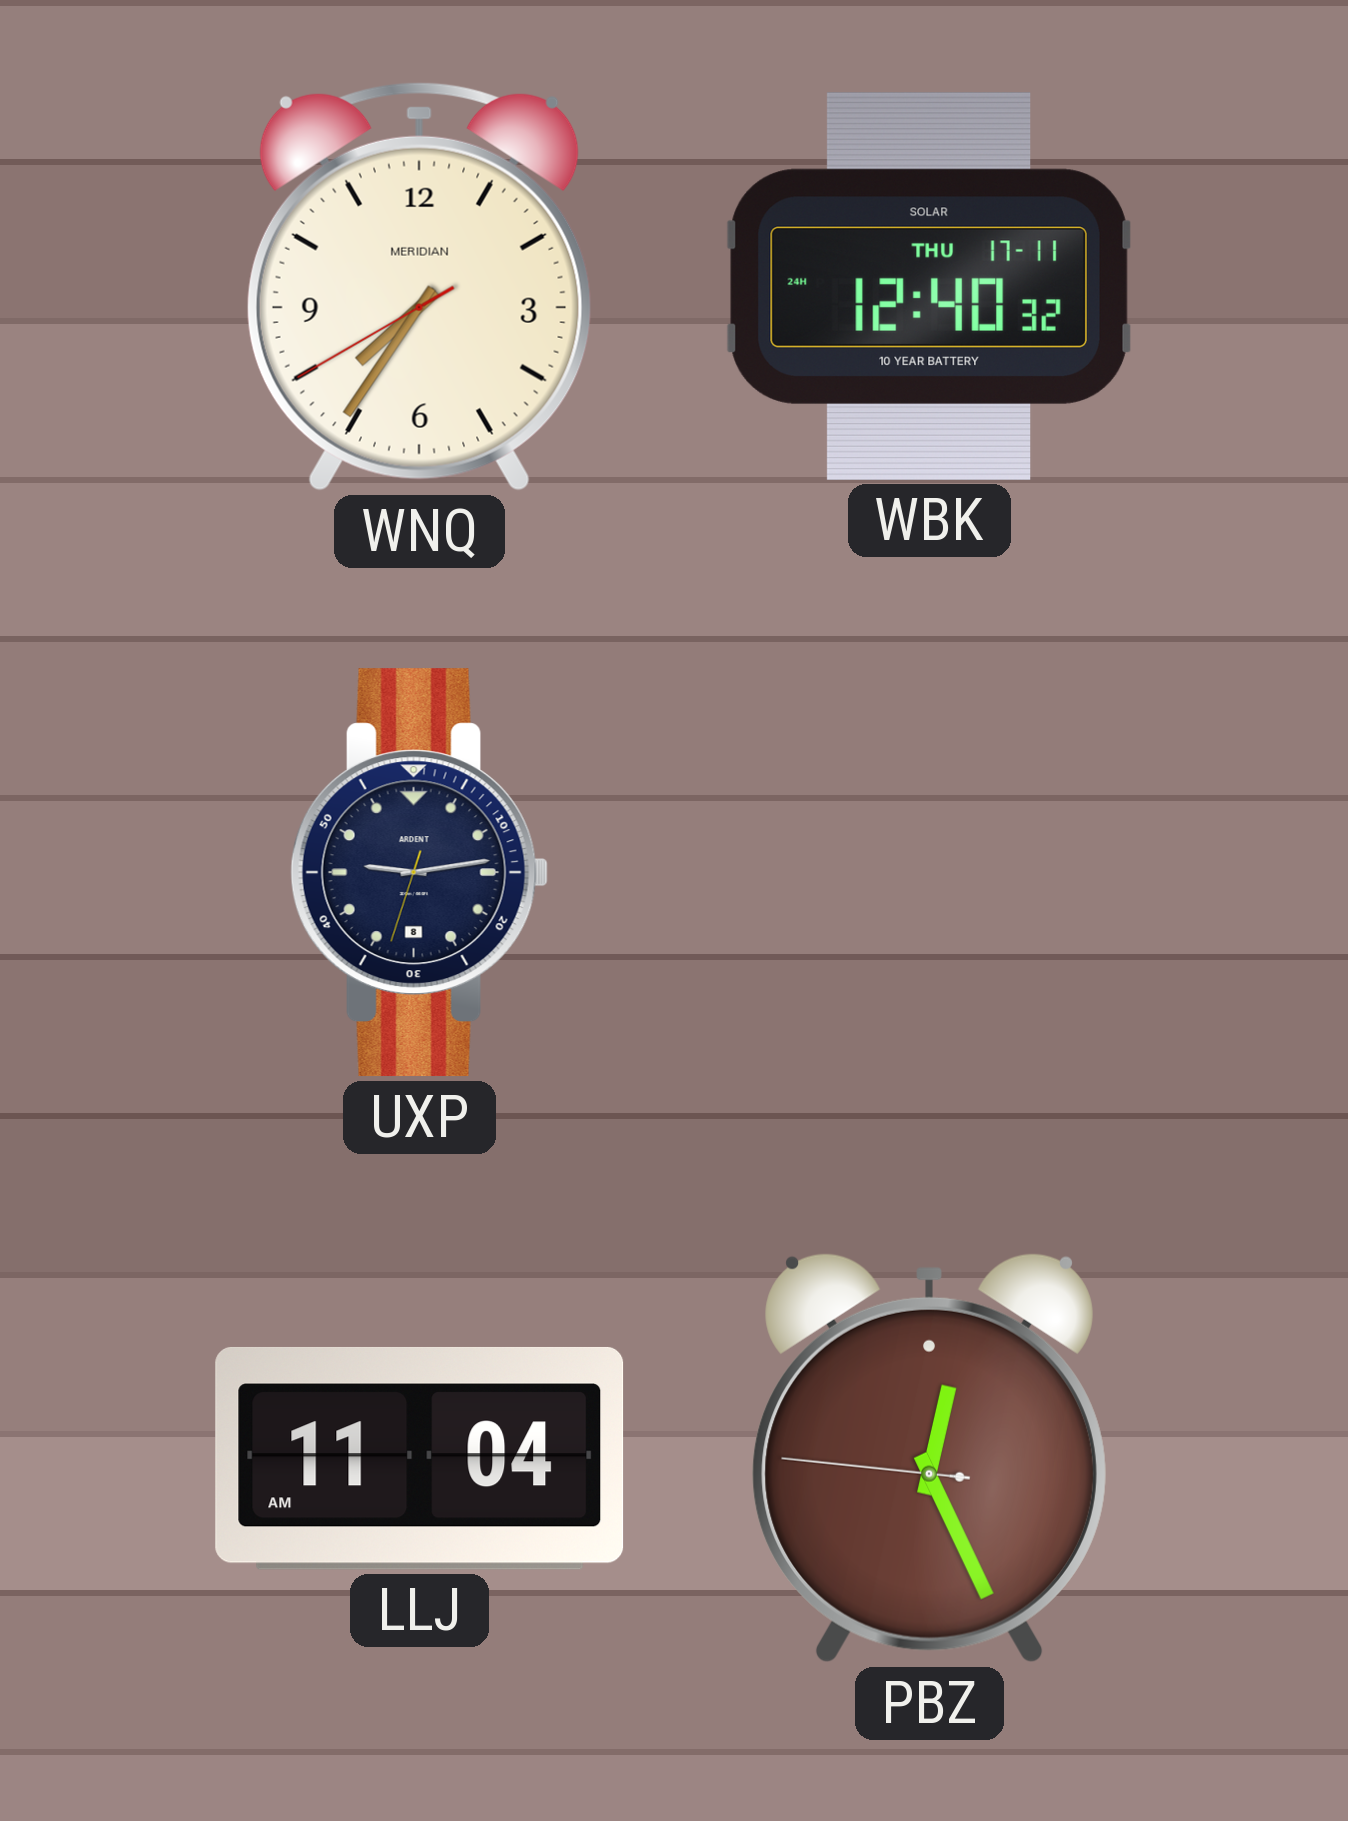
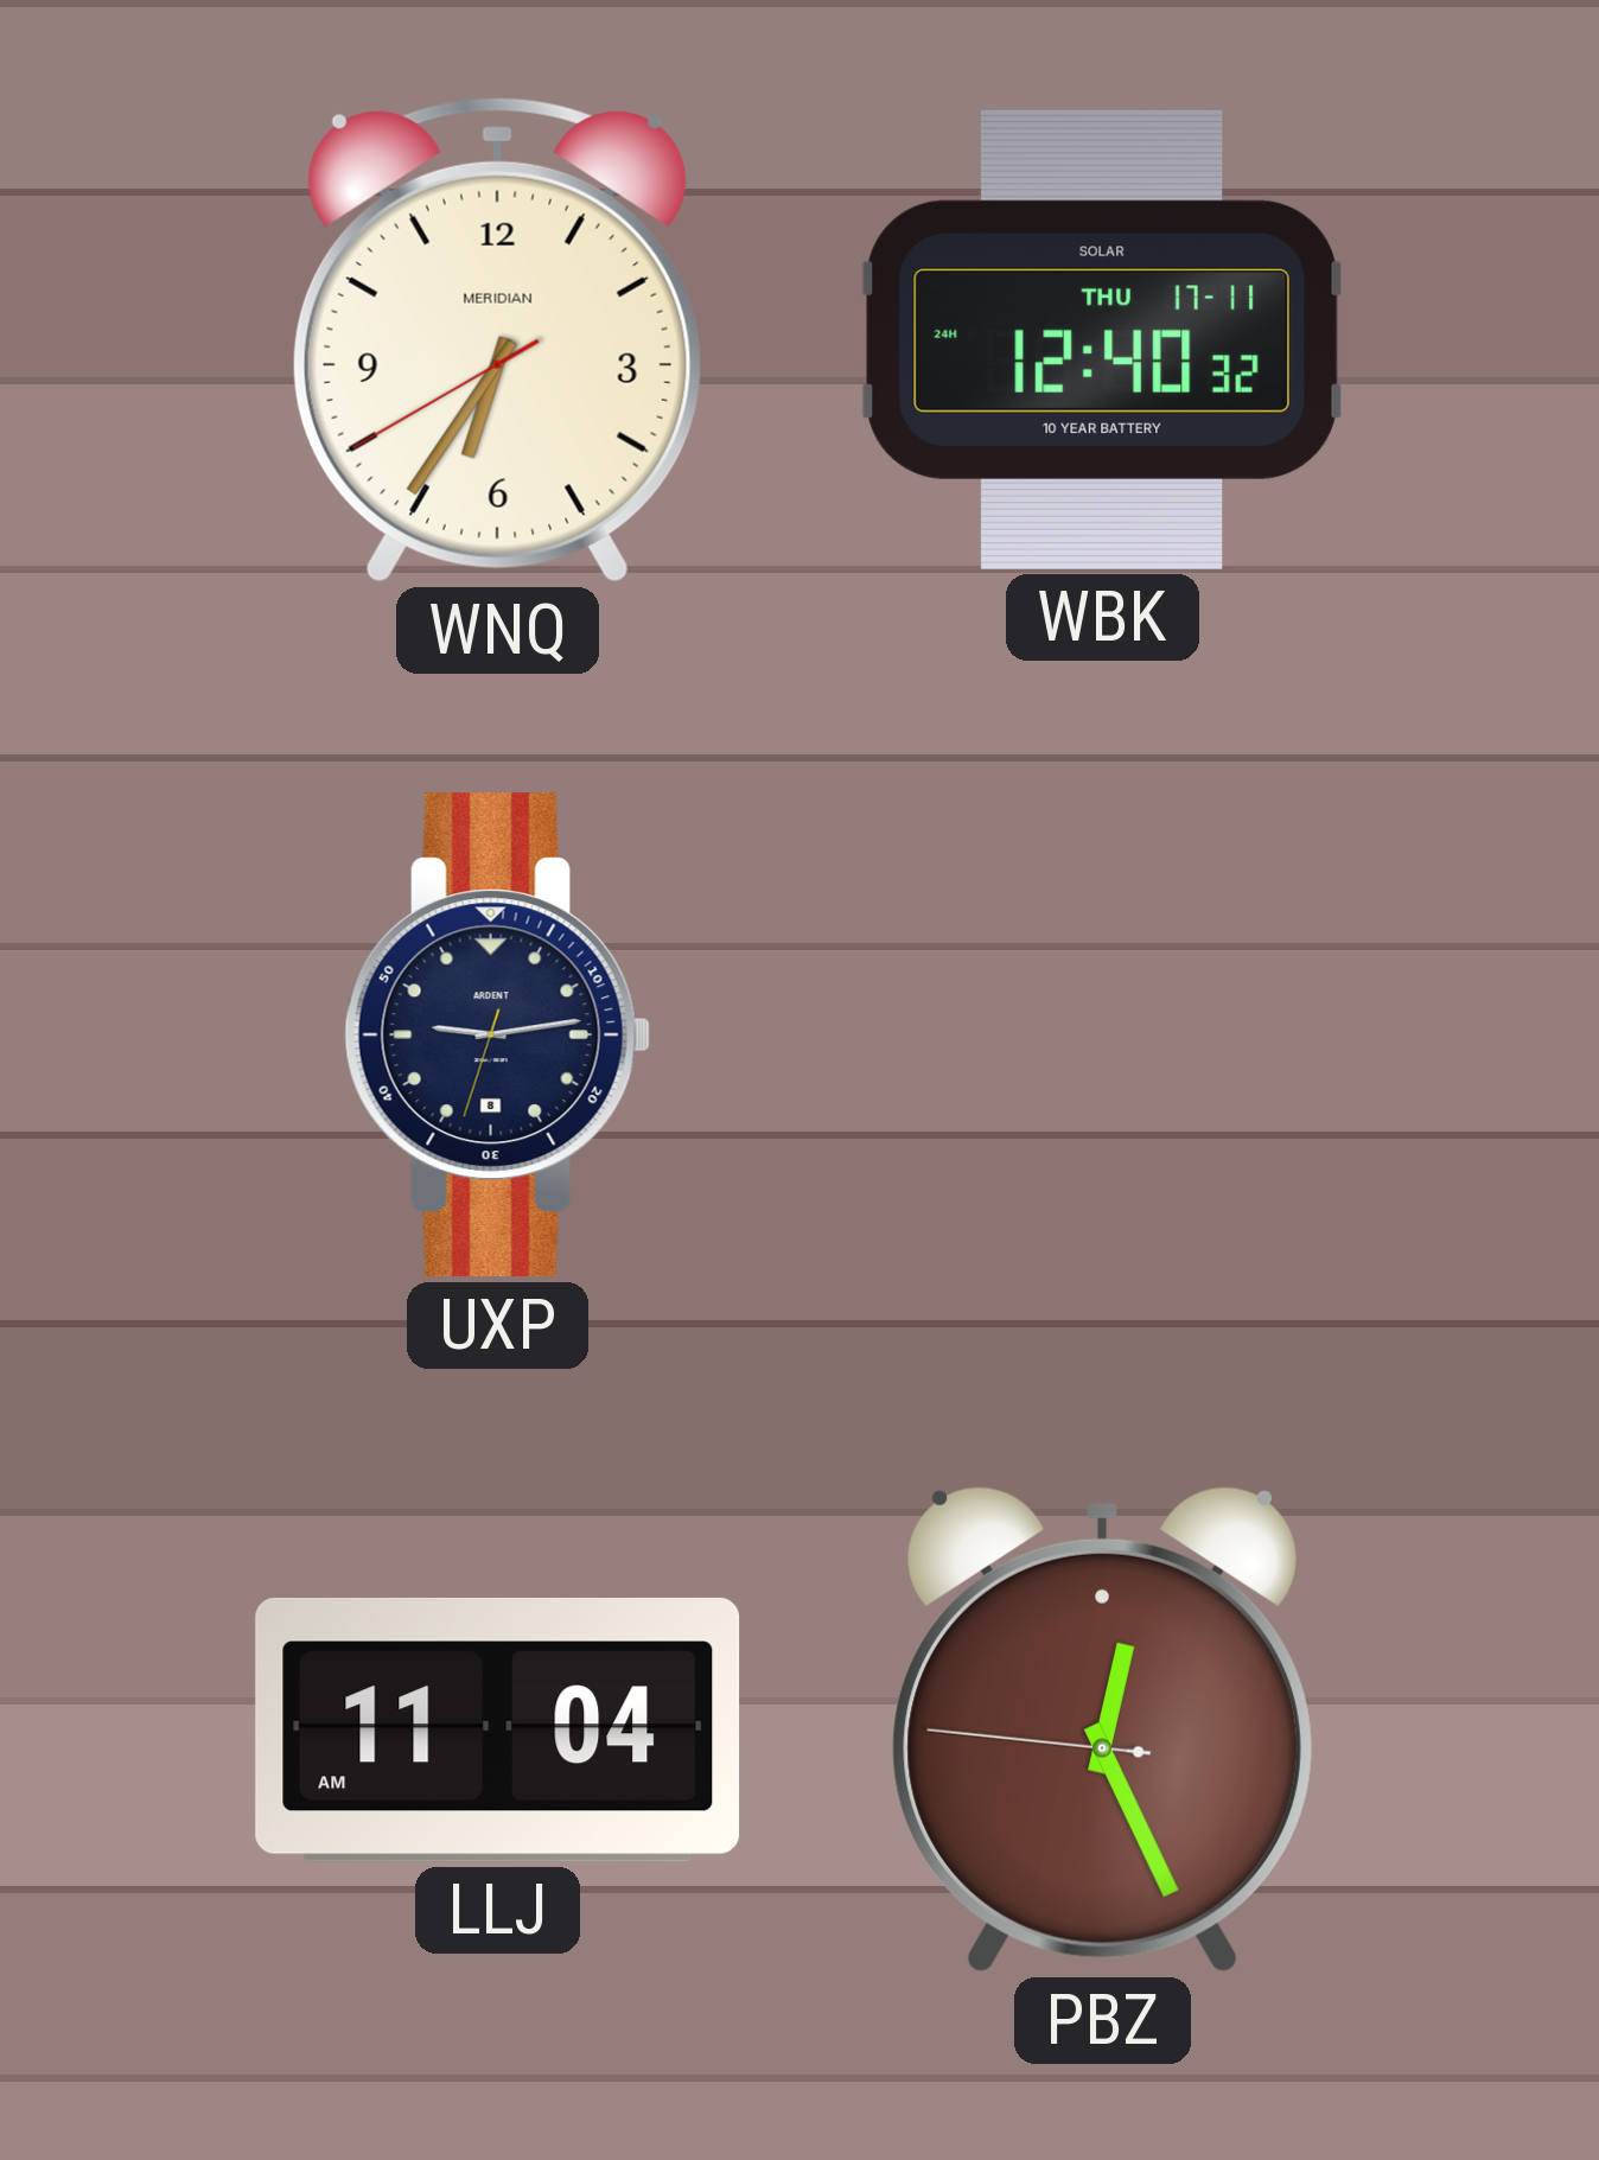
WNQ: 7:35 -> 6:35 (497, 339)
